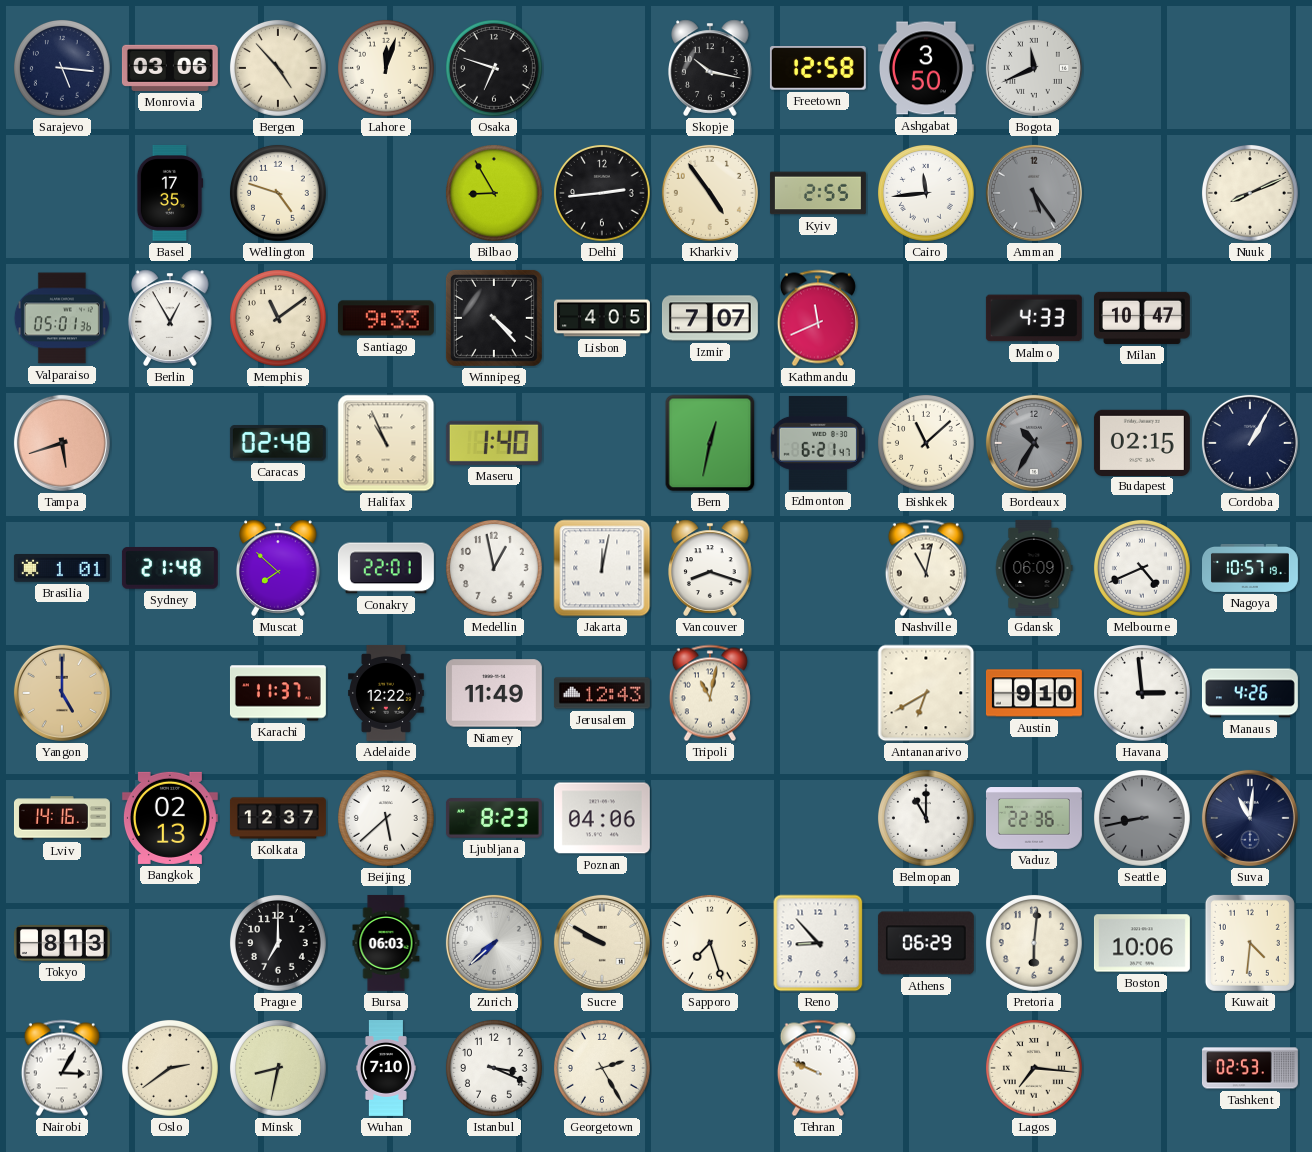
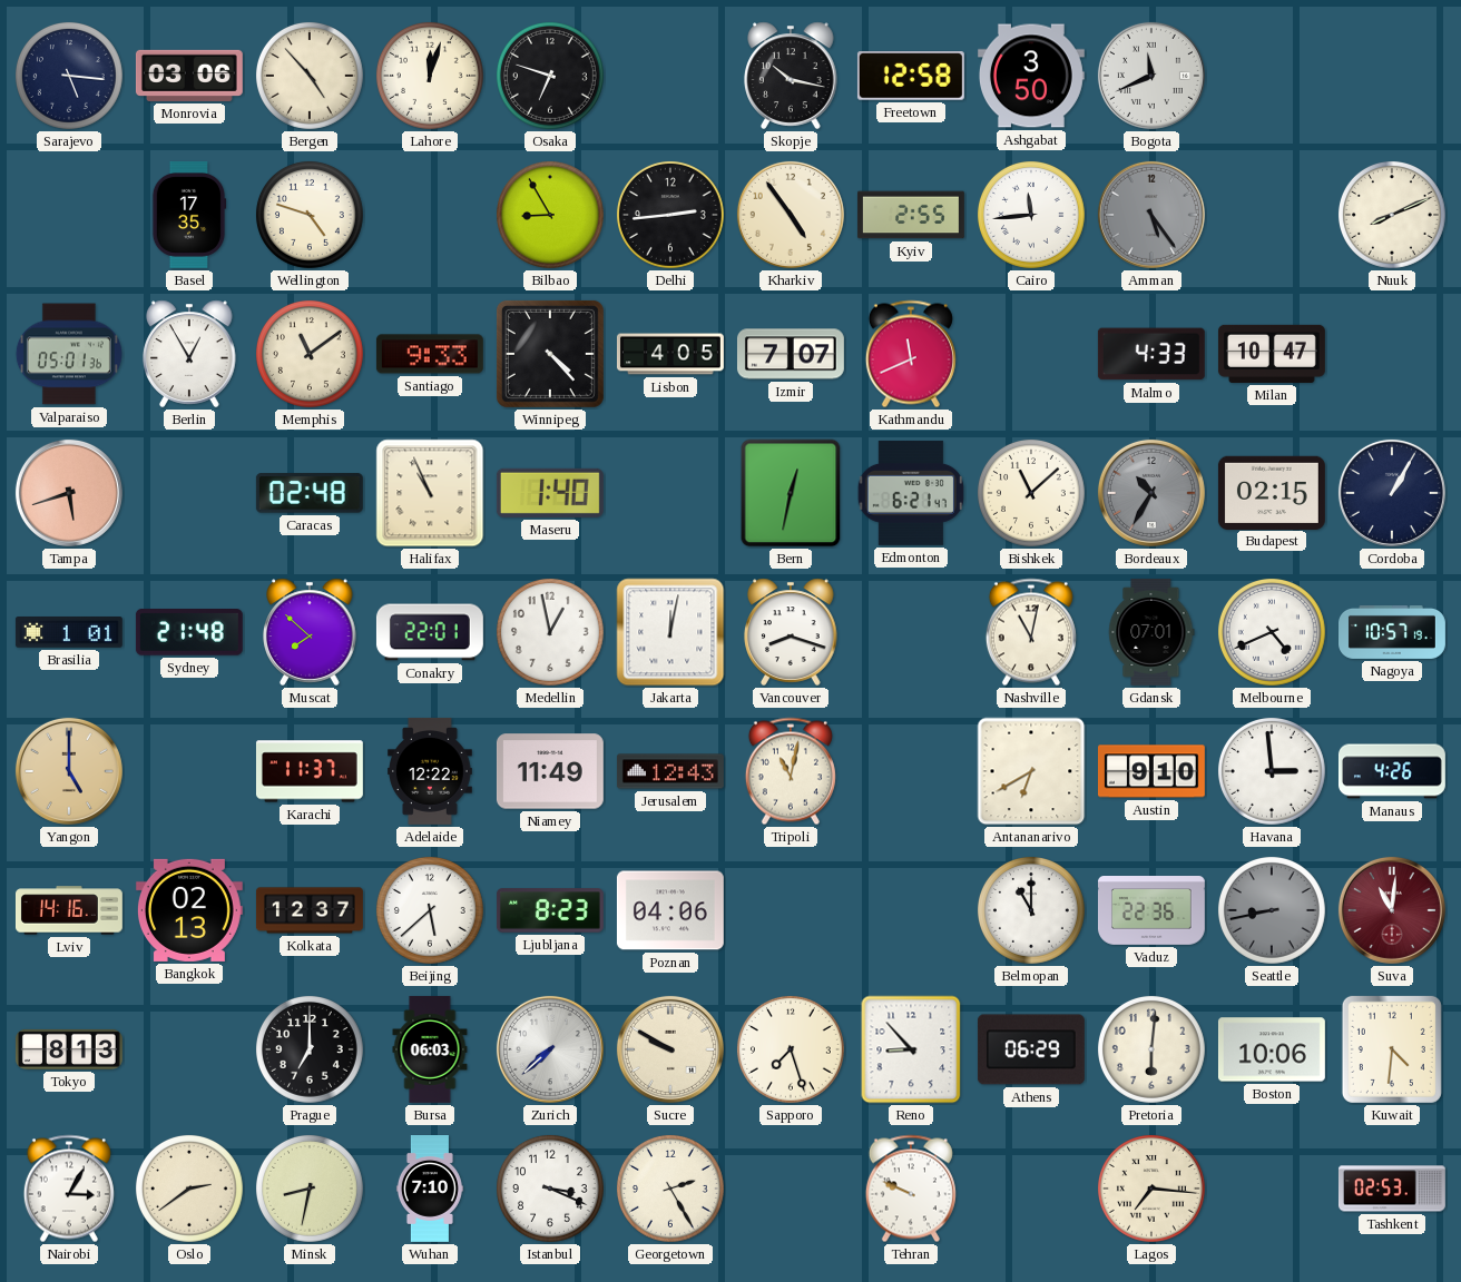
Gdansk: 06:09 -> 07:01 (1151, 632)
Suva dial: navy -> burgundy (1392, 910)
